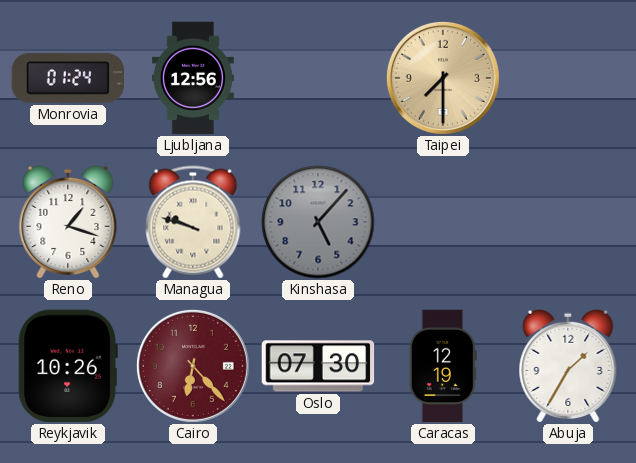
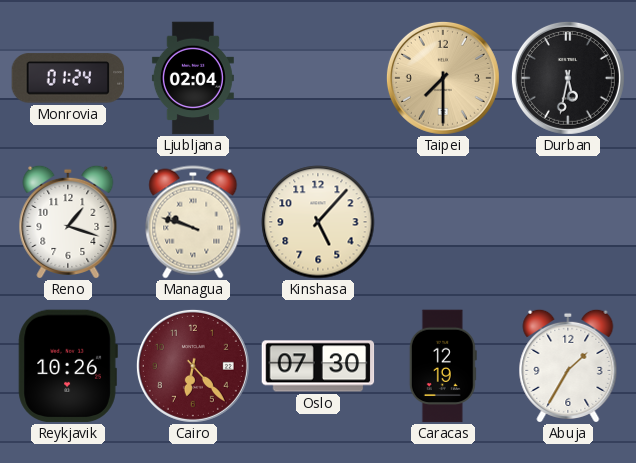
Ljubljana: 12:56 -> 02:04 (193, 78)
Durban: none -> 5:32 (568, 78)
Kinshasa dial: grey -> cream (318, 222)
